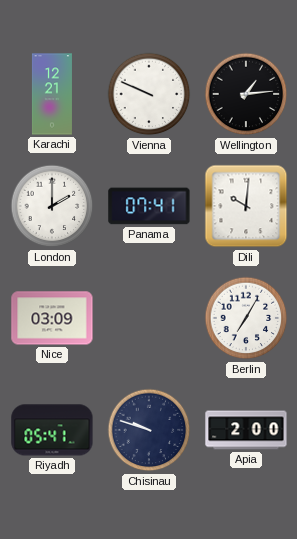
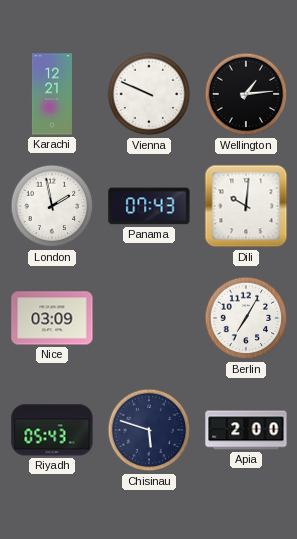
London: 2:00 -> 1:58 (52, 206)
Panama: 07:41 -> 07:43 (149, 206)
Riyadh: 05:41 -> 05:43 (52, 430)
Chisinau: 9:48 -> 5:48 (149, 430)
